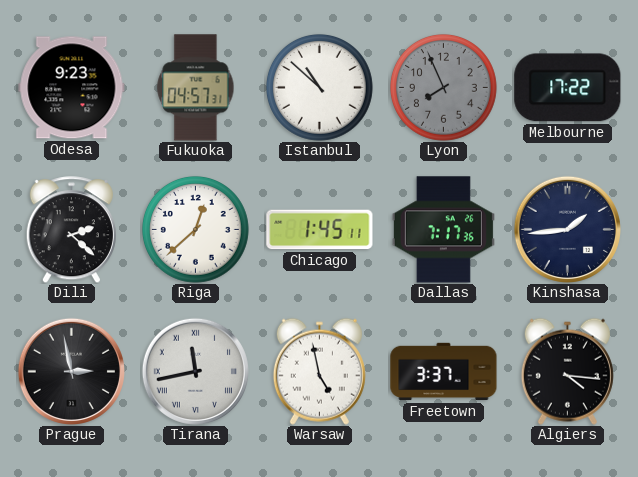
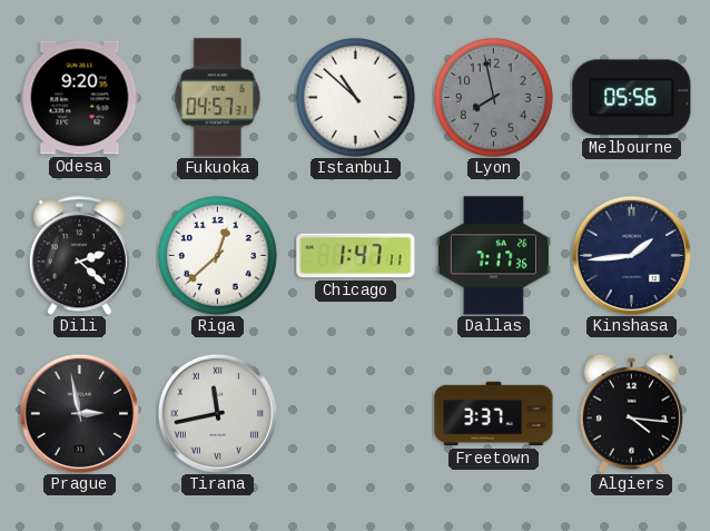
Odesa: 9:23 -> 9:20 (80, 98)
Lyon: 7:56 -> 7:58 (494, 98)
Melbourne: 17:22 -> 05:56 (632, 98)
Chicago: 1:45 -> 1:47 (356, 256)
Warsaw: 4:58 -> none (319, 371)
